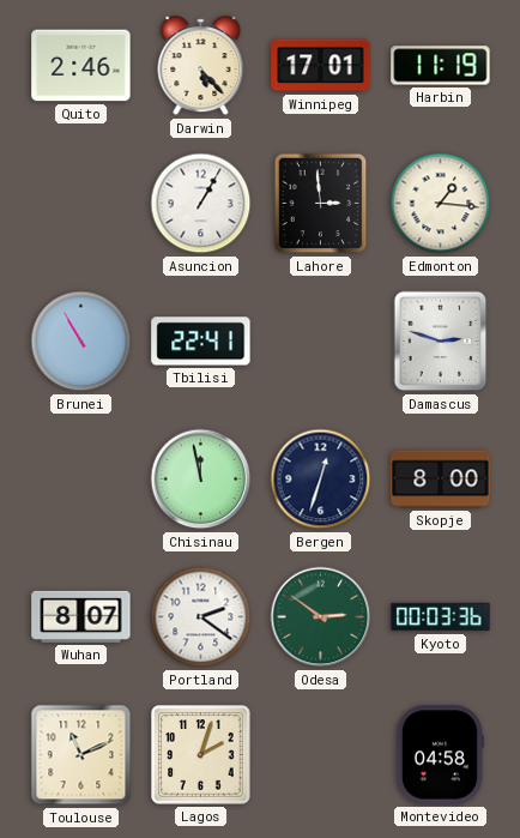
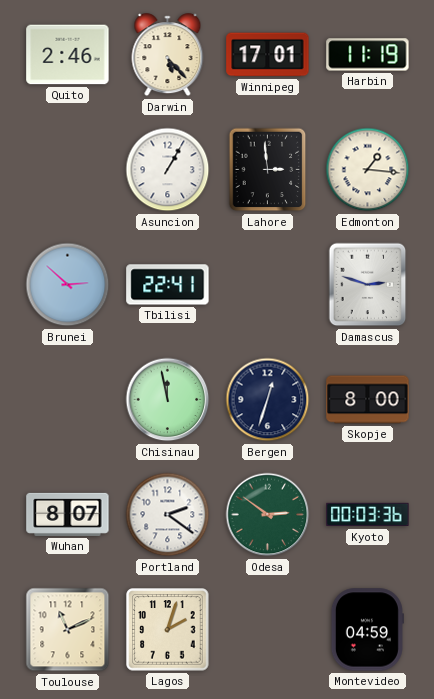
Brunei: 10:55 -> 2:52 (68, 285)
Montevideo: 04:58 -> 04:59 (367, 630)
